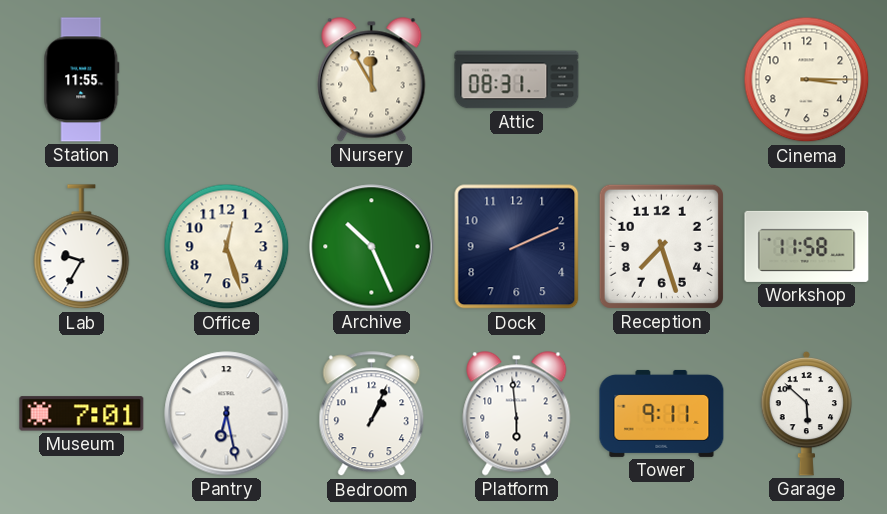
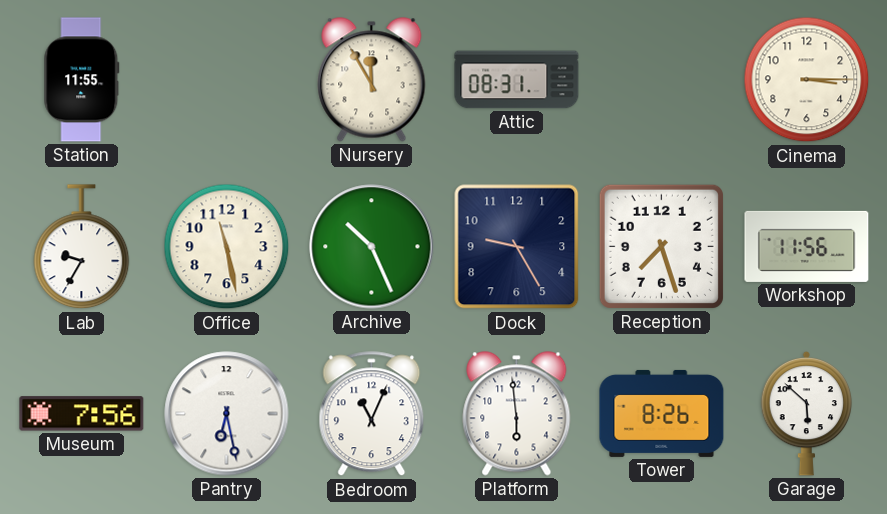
Office: 12:27 -> 11:28 (227, 247)
Dock: 2:11 -> 9:25 (517, 247)
Workshop: 11:58 -> 11:56 (807, 246)
Museum: 7:01 -> 7:56 (82, 414)
Bedroom: 1:04 -> 11:04 (372, 414)
Tower: 9:11 -> 8:26 (662, 413)
